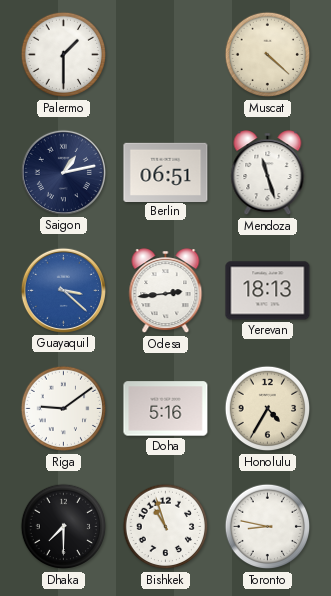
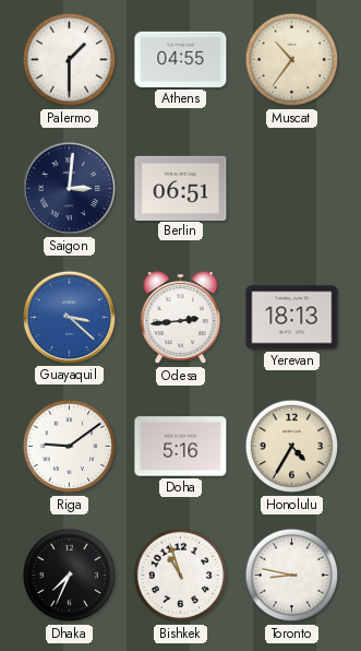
Athens: none -> 04:55 (181, 59)
Muscat: 4:22 -> 10:36 (292, 60)
Saigon: 1:13 -> 3:01 (69, 188)
Mendoza: 11:27 -> none (268, 173)
Dhaka: 7:30 -> 7:34 (70, 576)
